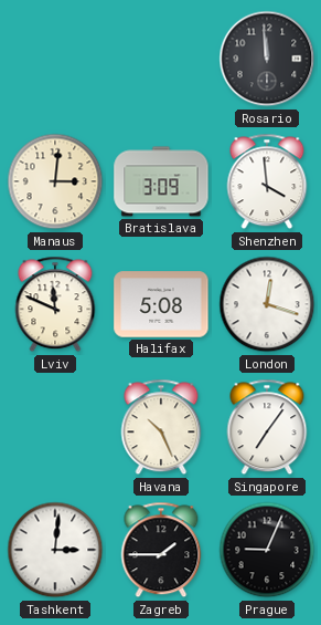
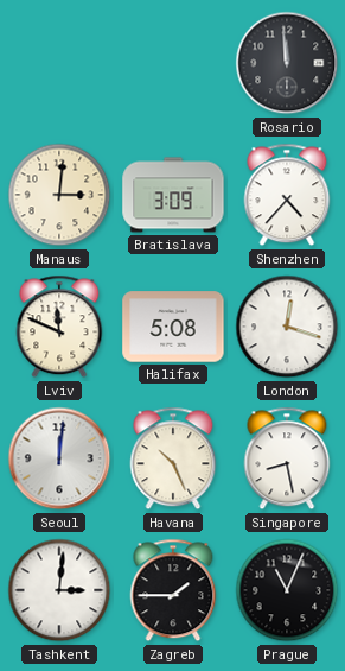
Shenzhen: 3:59 -> 4:37 (287, 195)
Seoul: none -> 12:01 (59, 458)
Singapore: 7:06 -> 8:28 (287, 458)
Prague: 9:04 -> 11:04 (287, 590)
